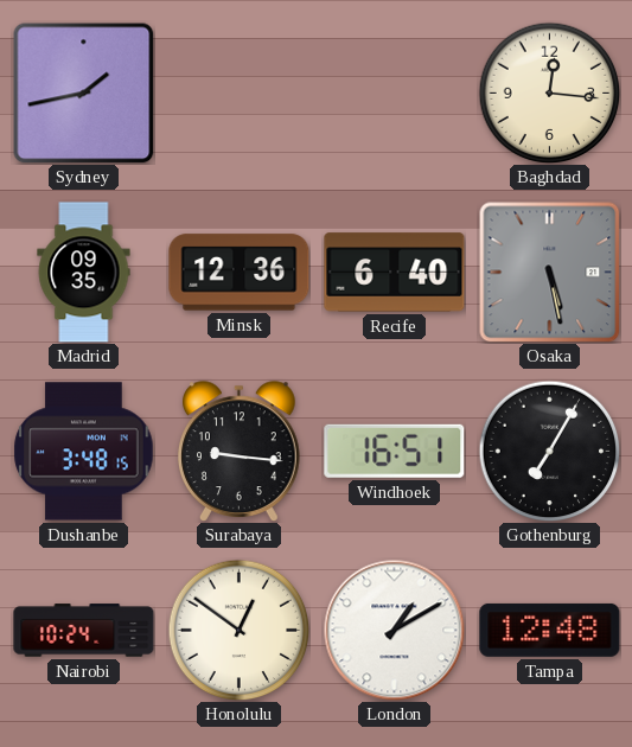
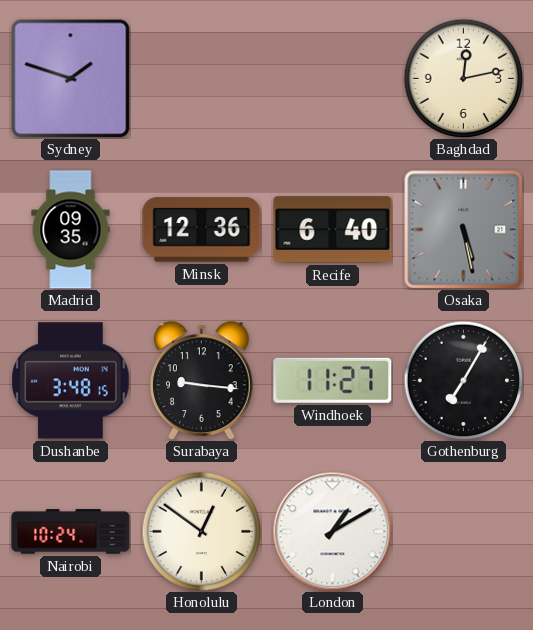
Sydney: 1:43 -> 1:48 (70, 78)
Baghdad: 12:16 -> 12:13 (463, 78)
Windhoek: 16:51 -> 11:27 (333, 380)
Tampa: 12:48 -> none (550, 630)
